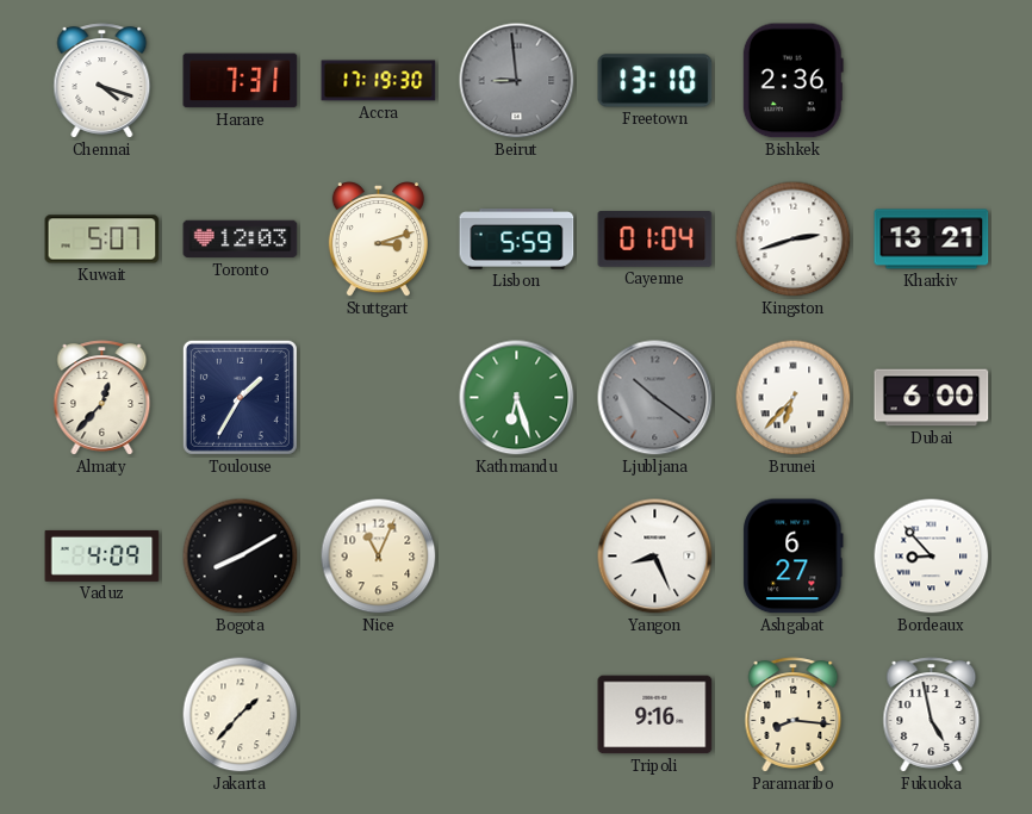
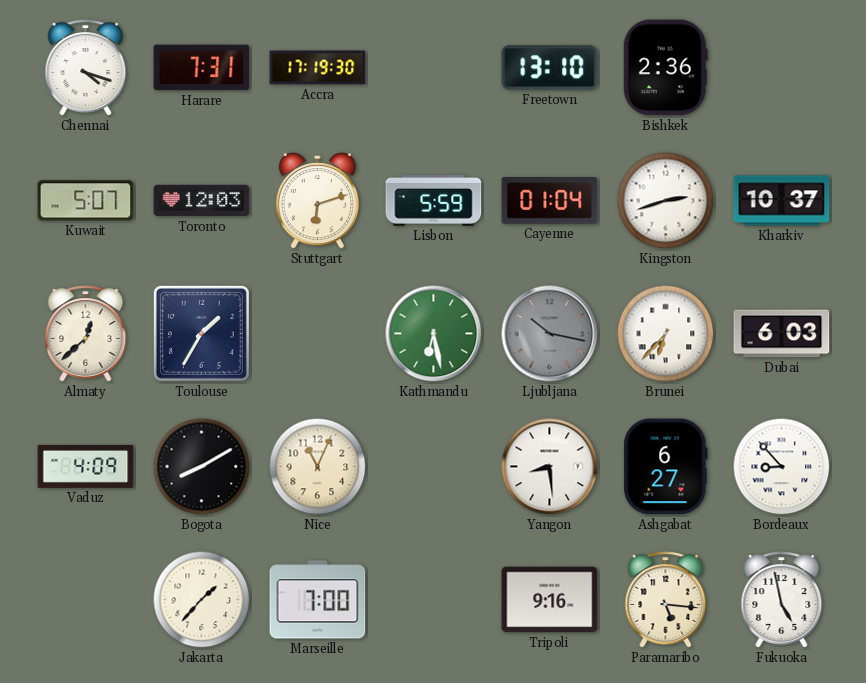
Beirut: 8:59 -> none (517, 81)
Stuttgart: 3:12 -> 6:12 (317, 201)
Kharkiv: 13:21 -> 10:37 (782, 201)
Almaty: 12:37 -> 12:38 (86, 334)
Kathmandu: 6:27 -> 6:28 (434, 334)
Ljubljana: 10:21 -> 10:17 (550, 334)
Dubai: 6:00 -> 6:03 (782, 334)
Yangon: 8:26 -> 8:29 (550, 467)
Marseille: none -> 7:00 (318, 600)
Paramaribo: 8:16 -> 5:16 (666, 600)
